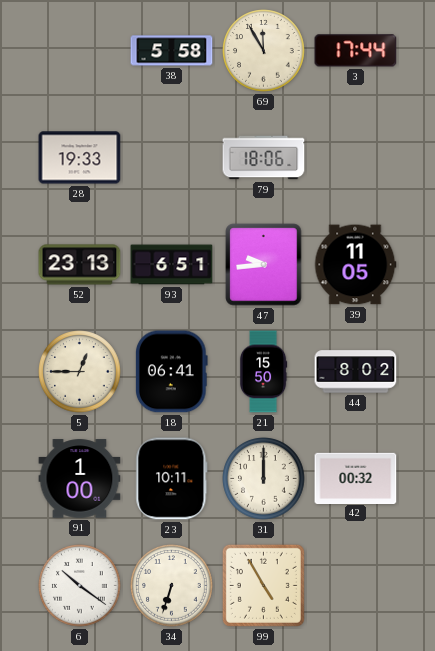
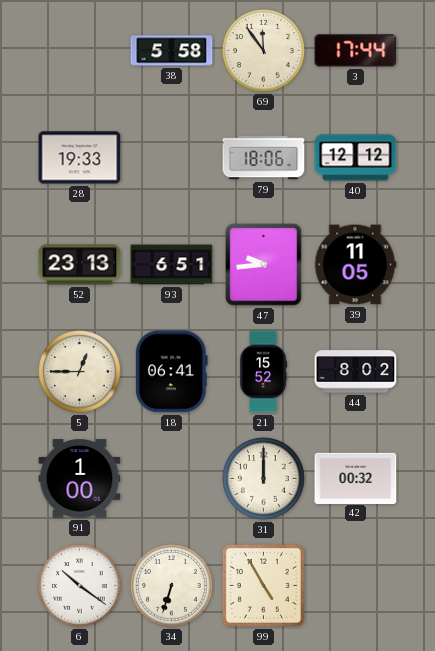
69: 11:55 -> 11:54 (264, 51)
40: none -> 12:12 (356, 158)
21: 15:50 -> 15:52 (263, 372)
23: 10:11 -> none (172, 479)
